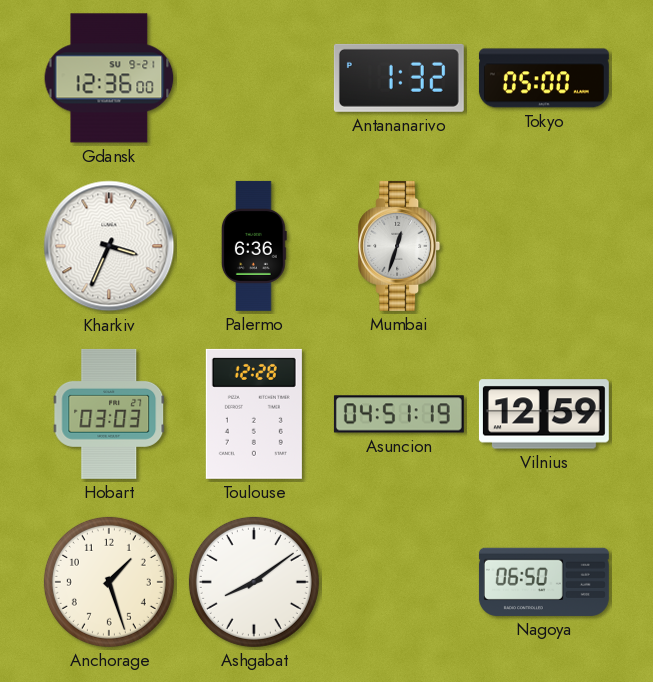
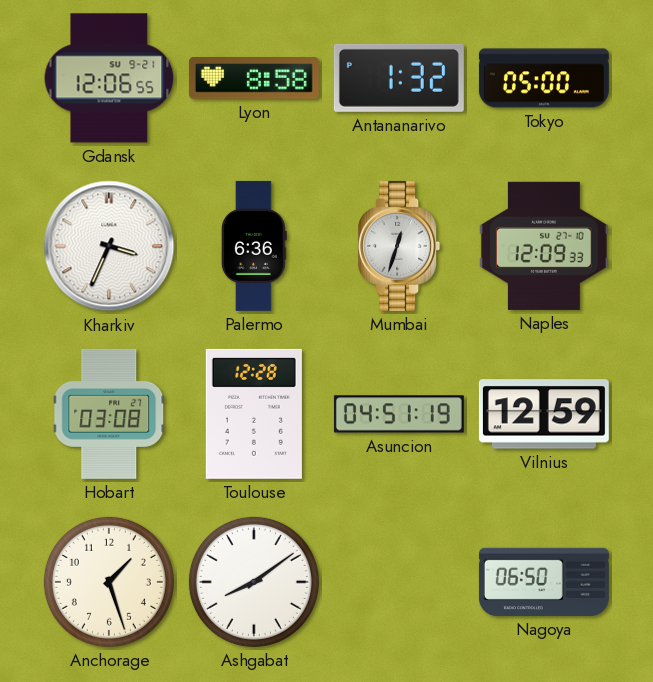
Gdansk: 12:36 -> 12:06 (109, 78)
Lyon: none -> 8:58 (254, 78)
Naples: none -> 12:09 (544, 246)
Hobart: 03:03 -> 03:08 (109, 414)
